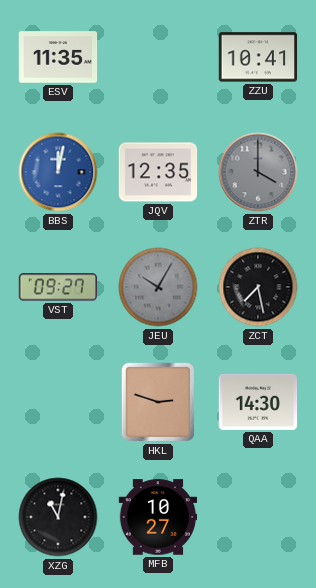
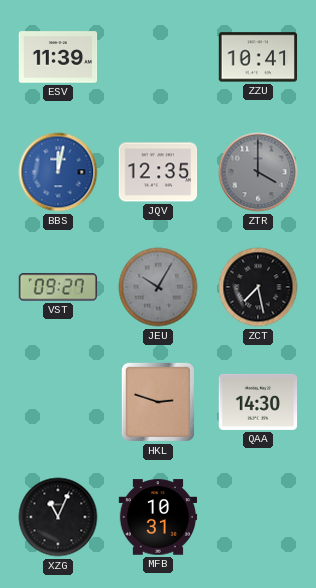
ESV: 11:35 -> 11:39 (58, 57)
XZG: 11:02 -> 11:04 (58, 517)
MFB: 10:27 -> 10:31 (158, 517)
